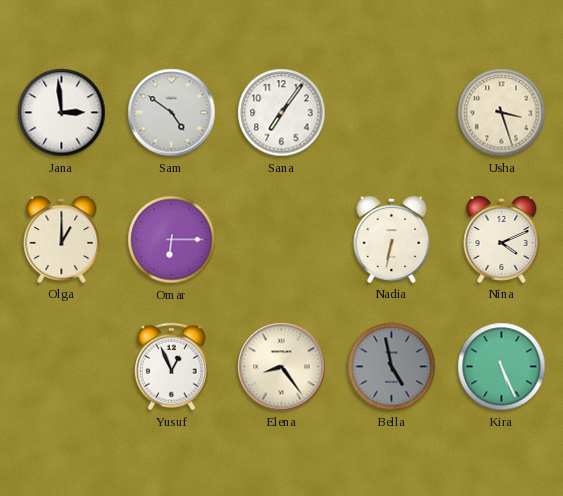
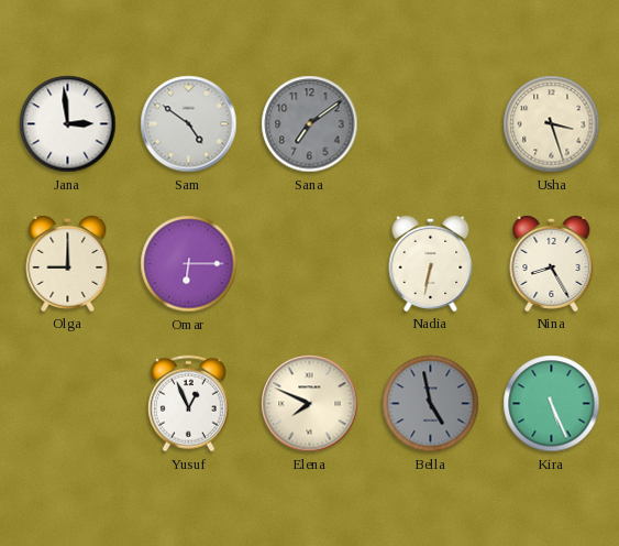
Sana: 7:06 -> 7:09 (310, 124)
Sana dial: white -> grey (310, 124)
Olga: 1:00 -> 9:00 (68, 263)
Nina: 4:11 -> 8:25 (552, 263)
Elena: 8:24 -> 7:49 (310, 404)
